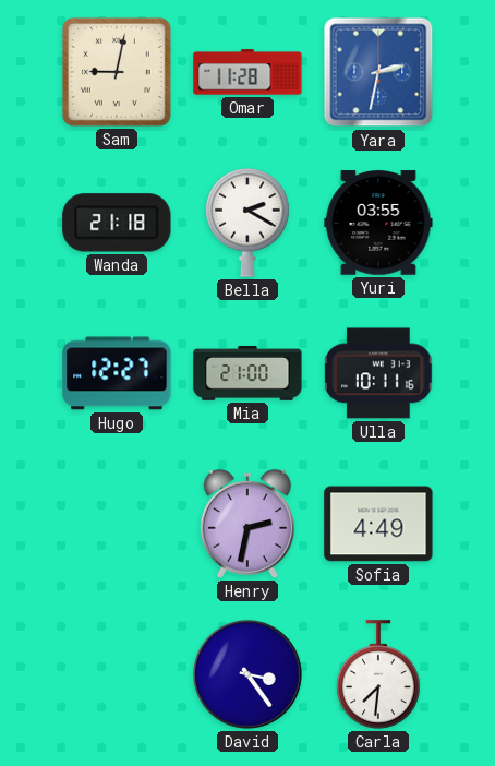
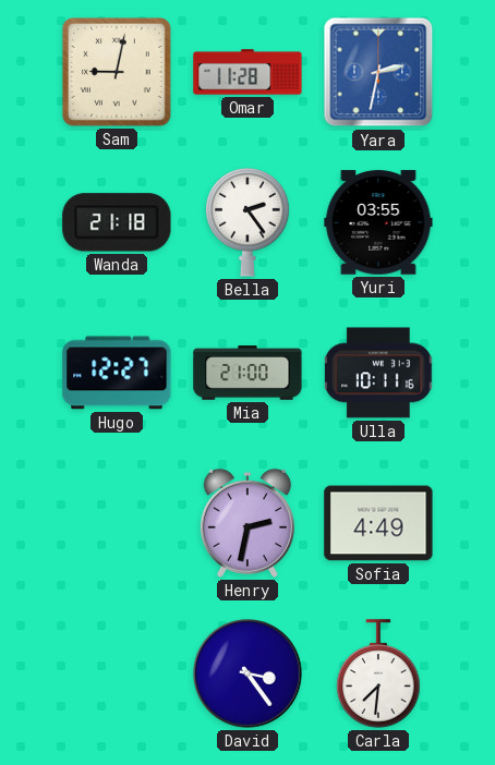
Bella: 2:20 -> 2:24 (247, 222)
